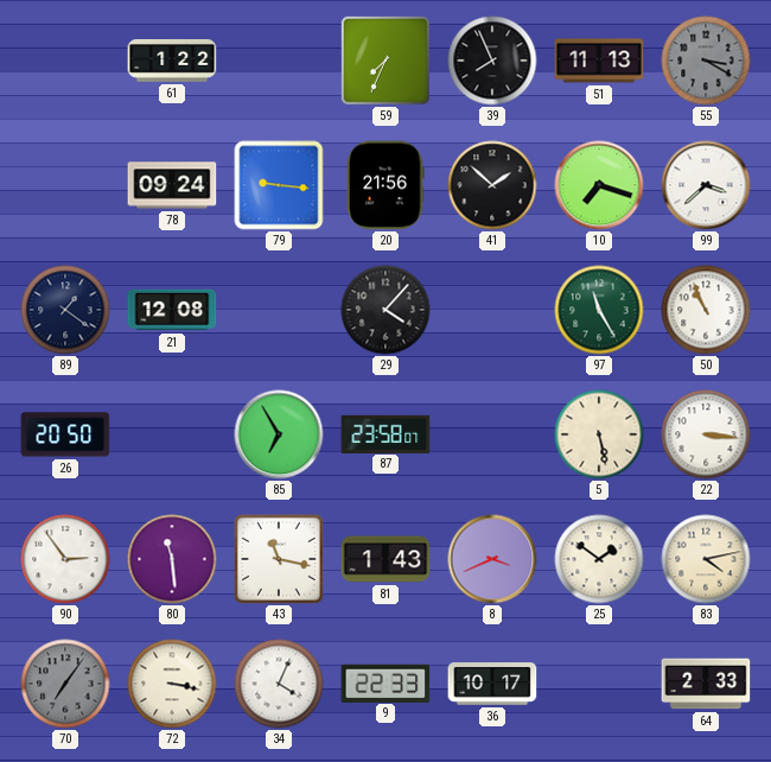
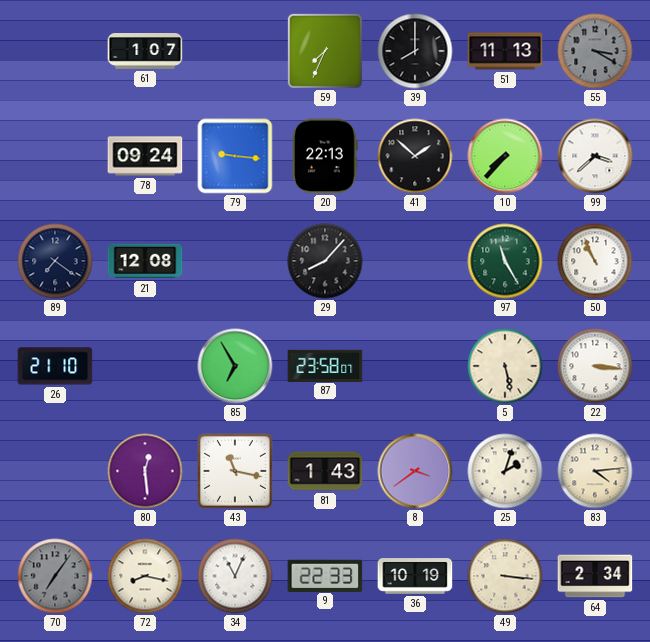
61: 1:22 -> 1:07 (145, 52)
39: 7:56 -> 8:00 (415, 51)
20: 21:56 -> 22:13 (325, 156)
10: 7:18 -> 7:37 (505, 156)
89: 1:21 -> 7:21 (55, 261)
29: 4:07 -> 8:07 (325, 261)
26: 20:50 -> 21:10 (55, 366)
90: 2:54 -> none (65, 559)
80: 11:29 -> 12:29 (145, 471)
8: 3:41 -> 3:39 (415, 471)
25: 1:51 -> 2:03 (505, 471)
83: 4:13 -> 4:14 (595, 471)
72: 3:17 -> 8:17 (145, 576)
34: 4:04 -> 11:04 (235, 576)
36: 10:17 -> 10:19 (415, 576)
49: none -> 3:16 (505, 576)
64: 2:33 -> 2:34 (595, 576)
